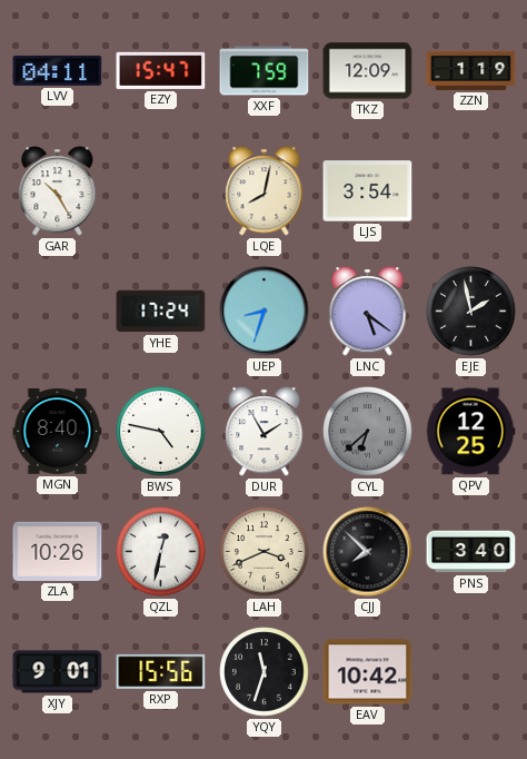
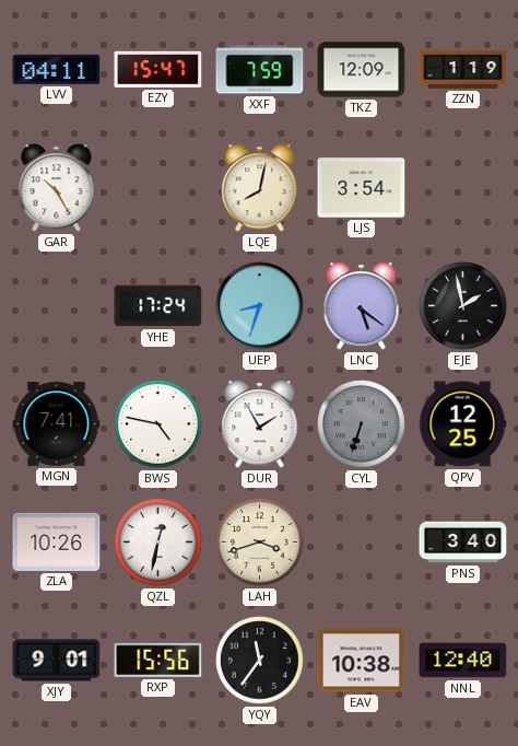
MGN: 8:40 -> 7:41 (57, 424)
CYL: 6:38 -> 6:33 (362, 424)
LAH: 3:41 -> 3:42 (260, 543)
CJJ: 7:52 -> none (368, 552)
YQY: 11:33 -> 11:36 (260, 661)
EAV: 10:42 -> 10:38 (362, 661)
NNL: none -> 12:40 (463, 661)
